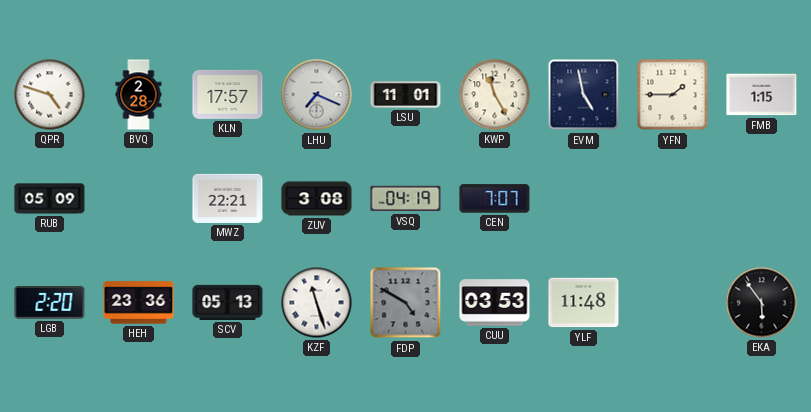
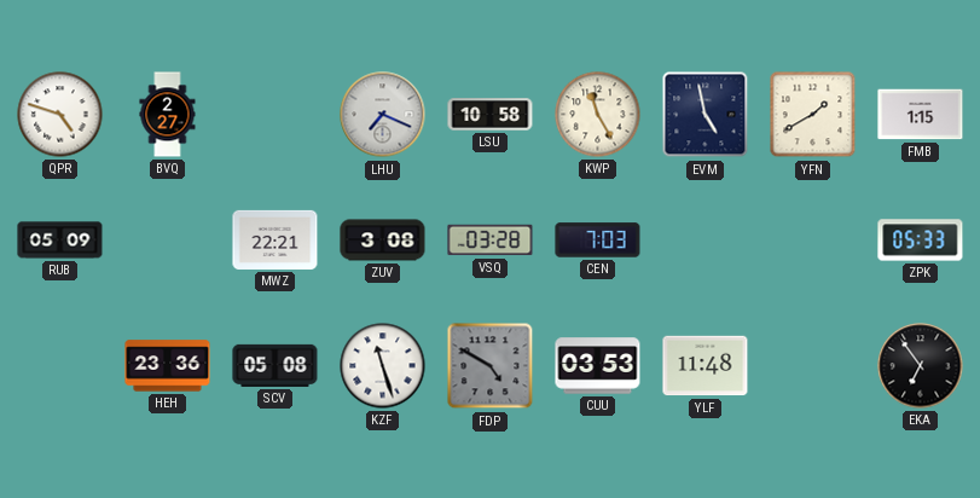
BVQ: 2:28 -> 2:27 (168, 115)
KLN: 17:57 -> none (228, 94)
LSU: 11:01 -> 10:58 (491, 115)
YFN: 1:45 -> 1:40 (813, 115)
VSQ: 04:19 -> 03:28 (491, 241)
CEN: 7:07 -> 7:03 (598, 241)
ZPK: none -> 05:33 (921, 241)
LGB: 2:20 -> none (50, 303)
SCV: 05:13 -> 05:08 (276, 365)
EKA: 5:54 -> 6:54 (921, 366)
